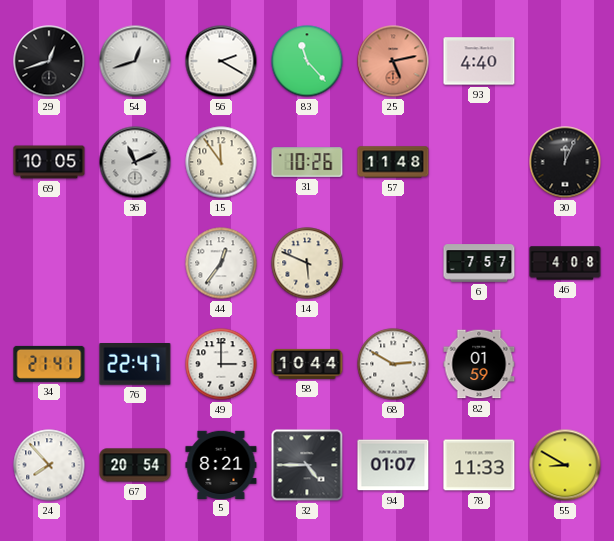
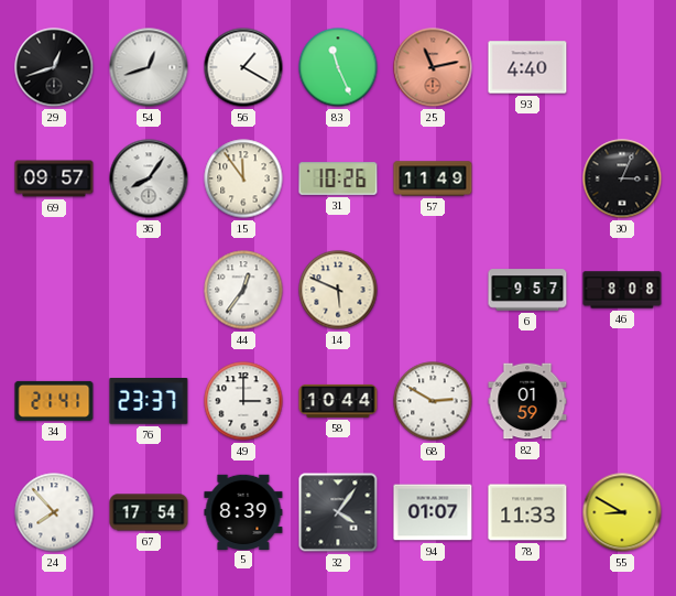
56: 2:20 -> 1:20 (243, 67)
83: 11:23 -> 11:26 (338, 67)
25: 5:13 -> 11:13 (433, 67)
69: 10:05 -> 09:57 (54, 178)
36: 11:11 -> 8:06 (149, 178)
57: 11:48 -> 11:49 (433, 178)
30: 12:04 -> 3:04 (622, 178)
6: 7:57 -> 9:57 (527, 290)
46: 4:08 -> 8:08 (622, 290)
76: 22:47 -> 23:37 (149, 402)
67: 20:54 -> 17:54 (149, 512)
5: 8:21 -> 8:39 (243, 511)
32: 4:45 -> 4:06 (338, 512)
